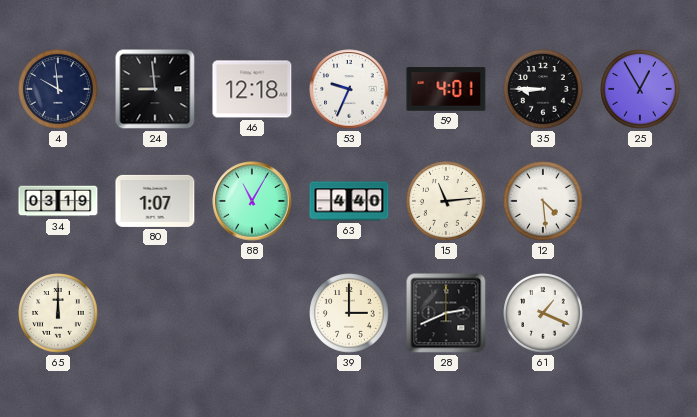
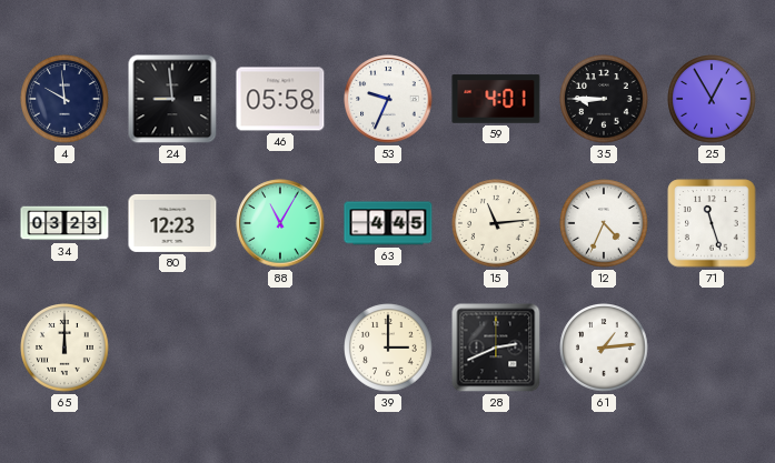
46: 12:18 -> 05:58 (280, 99)
34: 03:19 -> 03:23 (64, 223)
80: 1:07 -> 12:23 (172, 223)
63: 4:40 -> 4:45 (388, 223)
12: 4:29 -> 4:34 (604, 223)
71: none -> 11:27 (712, 223)
61: 1:19 -> 1:14 (604, 348)
